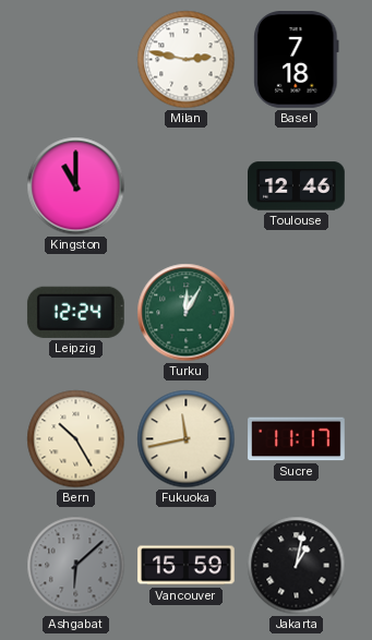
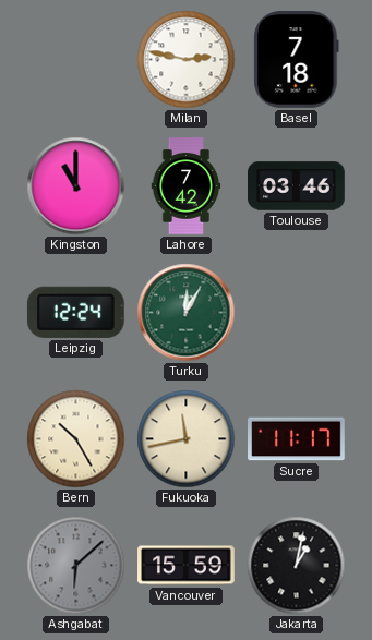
Lahore: none -> 7:42 (187, 186)
Toulouse: 12:46 -> 03:46 (297, 186)
